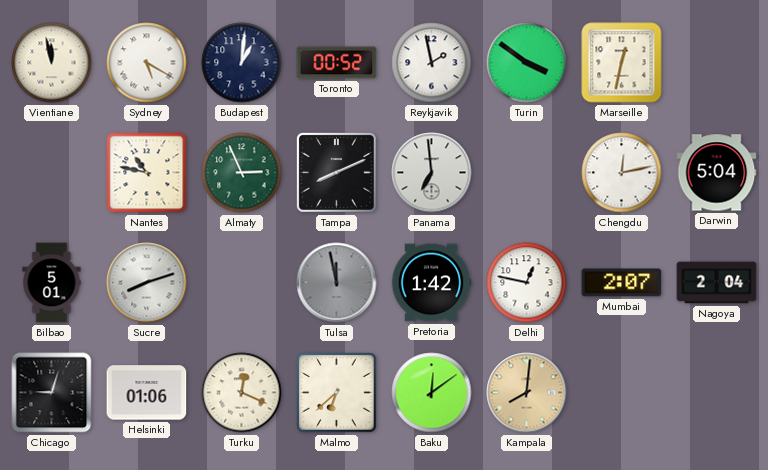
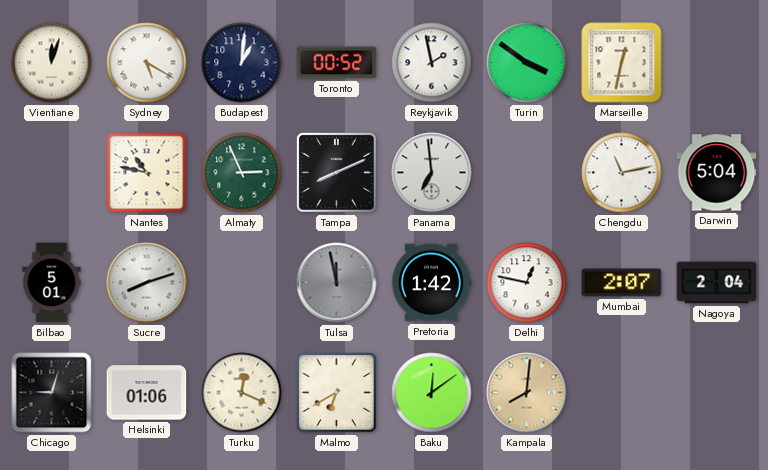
Vientiane: 11:58 -> 12:03 (52, 63)
Chengdu: 12:13 -> 11:13 (622, 173)
Malmo: 6:38 -> 6:40 (337, 393)
